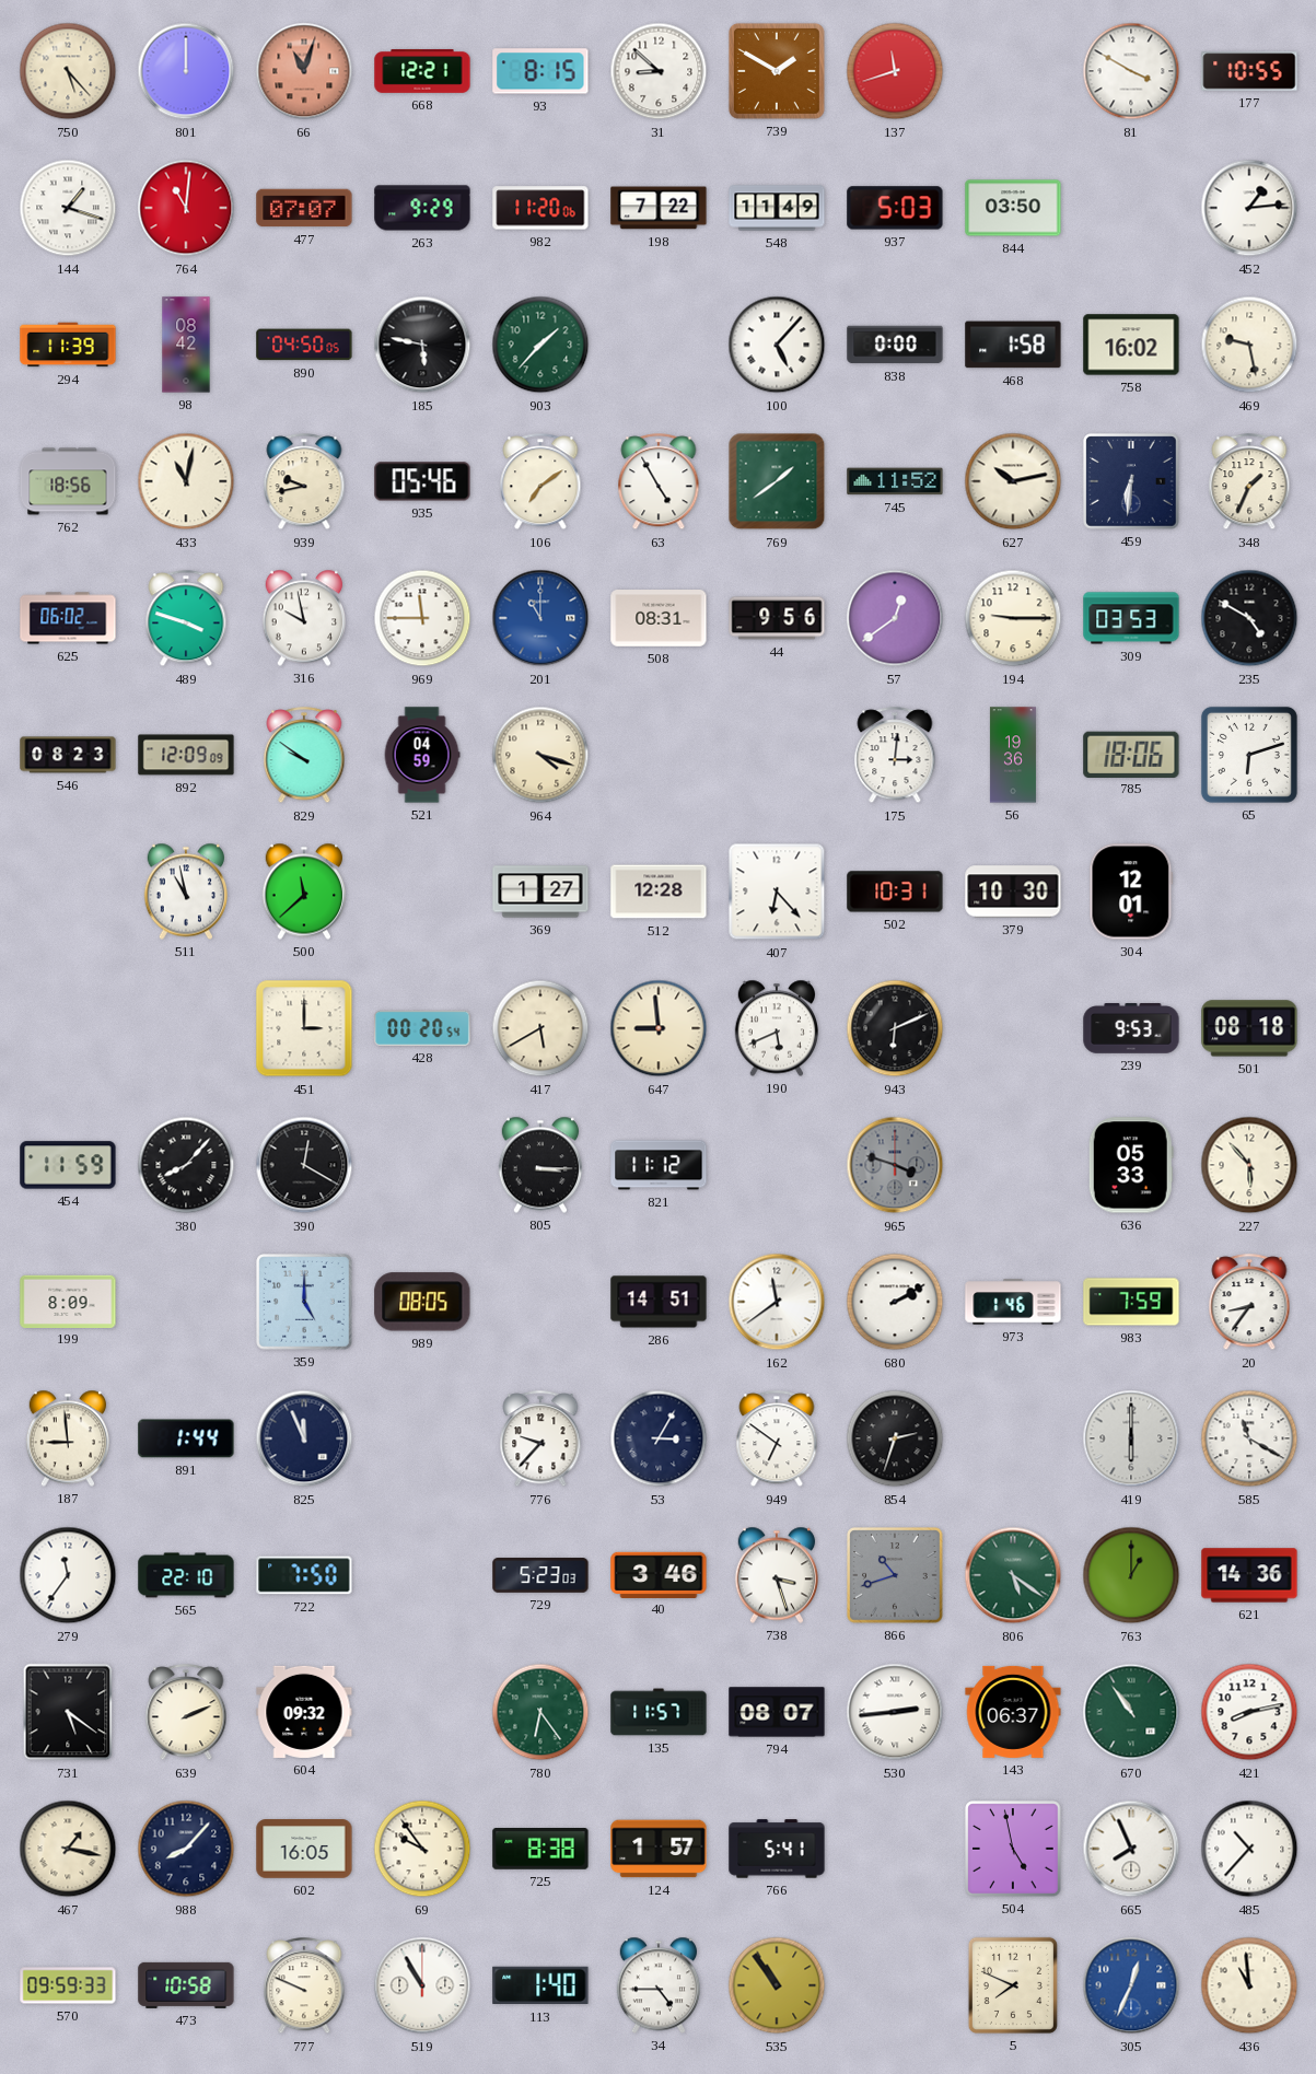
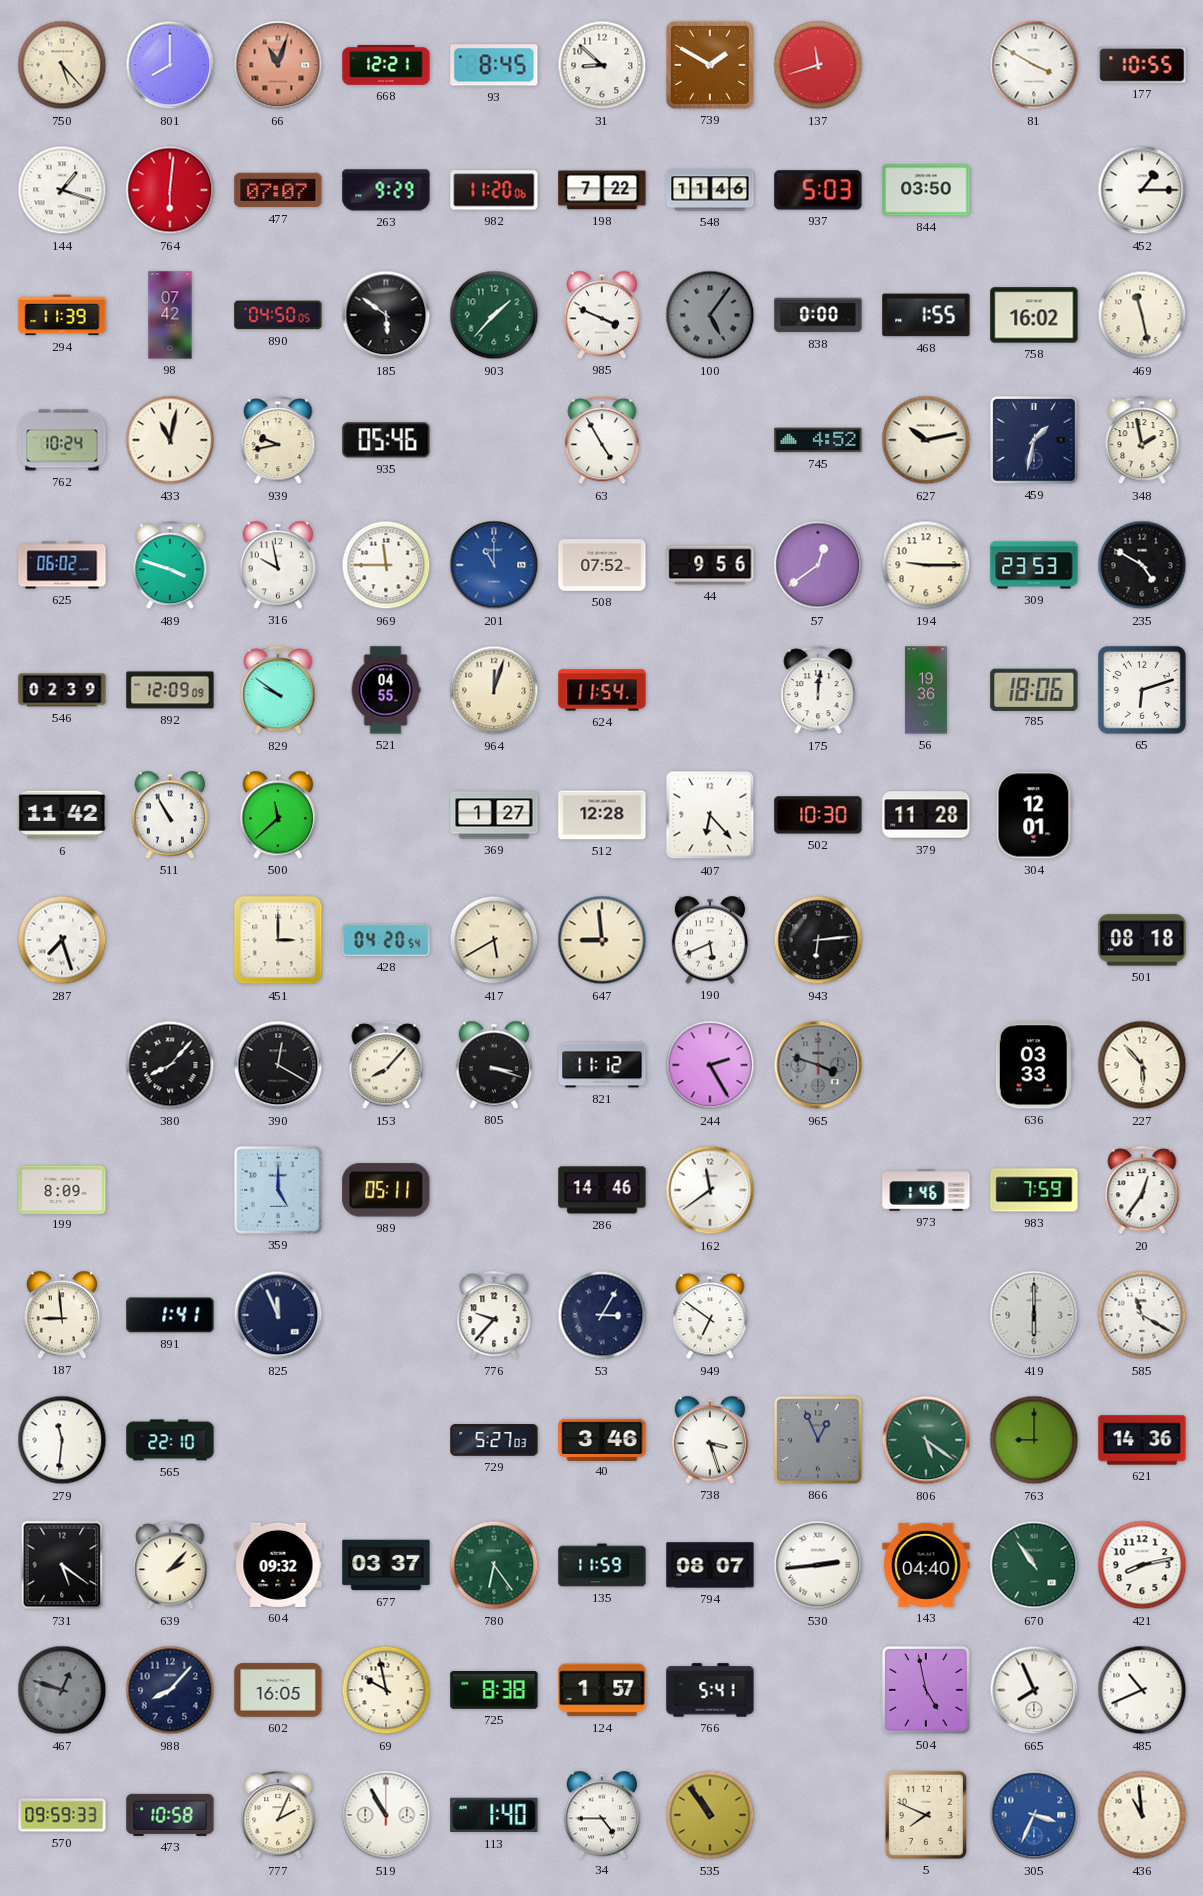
801: 12:00 -> 8:00 (170, 65)
93: 8:15 -> 8:45 (494, 65)
764: 11:01 -> 6:01 (170, 190)
548: 11:49 -> 11:46 (710, 190)
452: 1:14 -> 1:15 (1142, 190)
98: 08:42 -> 07:42 (170, 315)
185: 5:47 -> 5:51 (386, 315)
985: none -> 3:49 (602, 315)
100: 5:07 -> 5:06 (710, 315)
100 dial: white -> grey (710, 315)
468: 1:58 -> 1:55 (926, 315)
469: 9:28 -> 11:28 (1142, 315)
762: 18:56 -> 10:24 (62, 440)
106: 7:09 -> none (540, 482)
769: 1:39 -> none (777, 481)
745: 11:52 -> 4:52 (818, 440)
459: 6:31 -> 1:32 (1034, 440)
348: 1:34 -> 1:58 (1142, 441)
508: 08:31 -> 07:52 (602, 566)
309: 03:53 -> 23:53 (1034, 565)
546: 08:23 -> 02:39 (62, 690)
521: 04:59 -> 04:55 (386, 690)
964: 4:18 -> 12:03 (494, 690)
624: none -> 11:54 (602, 690)
175: 3:01 -> 12:01 (818, 691)
6: none -> 11:42 (62, 815)
511: 10:58 -> 10:55 (170, 815)
502: 10:31 -> 10:30 (818, 815)
379: 10:30 -> 11:28 (926, 815)
287: none -> 7:27 (62, 940)
428: 00:20 -> 04:20 (386, 940)
943: 6:11 -> 6:14 (818, 940)
239: 9:53 -> none (1131, 1028)
454: 11:59 -> none (68, 1165)
153: none -> 8:07 (386, 1066)
805: 3:15 -> 3:18 (494, 1065)
244: none -> 2:25 (710, 1065)
636: 05:33 -> 03:33 (1034, 1065)
989: 08:05 -> 05:11 (386, 1190)
286: 14:51 -> 14:46 (602, 1190)
680: 2:10 -> none (895, 1302)
20: 8:36 -> 12:36 (1142, 1191)
891: 1:44 -> 1:41 (170, 1315)
854: 2:33 -> none (895, 1438)
279: 11:36 -> 11:31 (62, 1440)
722: 7:50 -> none (304, 1575)
729: 5:23 -> 5:27 (494, 1440)
866: 10:42 -> 12:56 (818, 1440)
763: 1:00 -> 9:00 (1034, 1440)
639: 2:11 -> 2:07 (170, 1566)
677: none -> 03:37 (386, 1565)
135: 11:57 -> 11:59 (602, 1565)
143: 06:37 -> 04:40 (926, 1565)
467: 1:17 -> 12:48 (62, 1690)
467 dial: cream -> grey (62, 1690)
69: 9:54 -> 9:58 (386, 1690)
485: 10:37 -> 10:41 (1142, 1690)
777: 9:49 -> 2:04 (278, 1816)
305: 12:34 -> 3:34 (1034, 1815)
